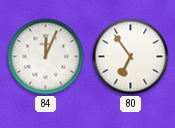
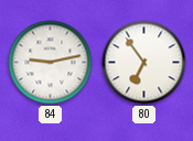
84: 12:04 -> 9:13 (51, 63)
